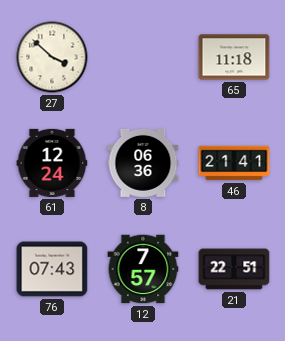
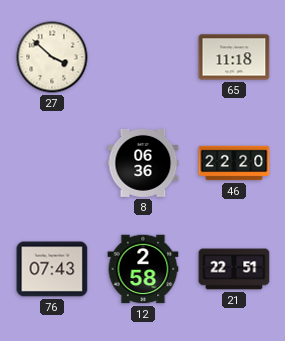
61: 12:24 -> none (52, 163)
46: 21:41 -> 22:20 (234, 163)
12: 7:57 -> 2:58 (143, 269)
